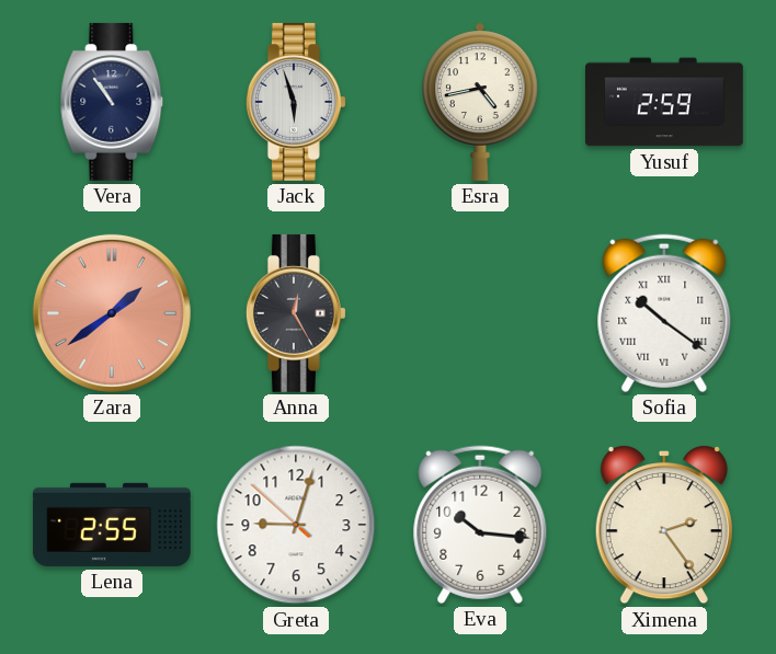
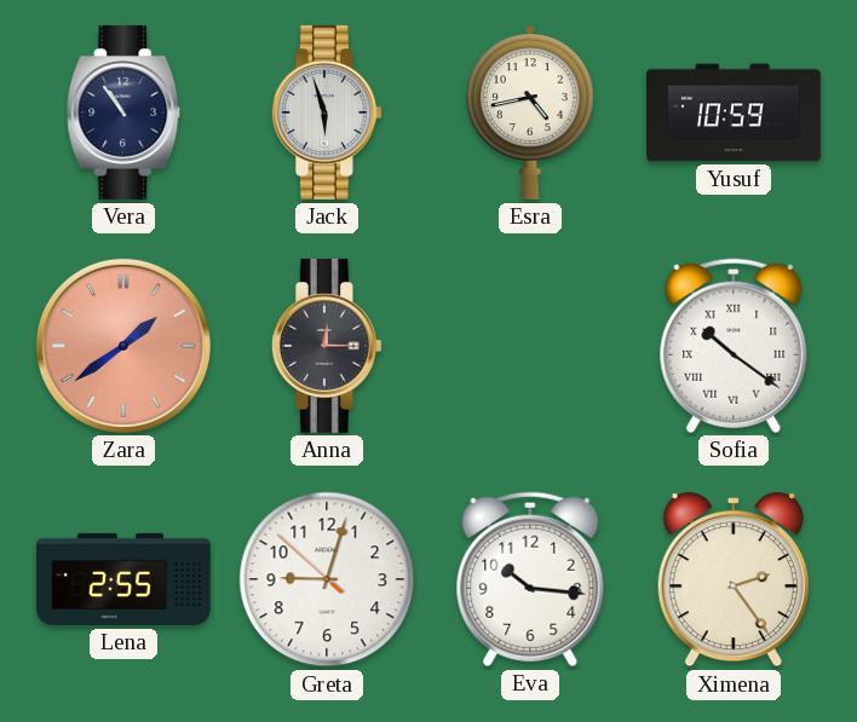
Yusuf: 2:59 -> 10:59 (734, 112)
Anna: 12:25 -> 12:15 (327, 346)
